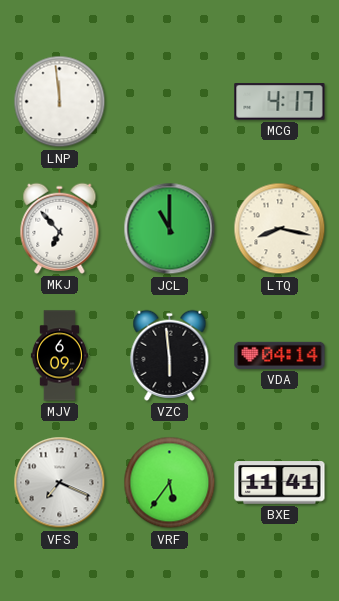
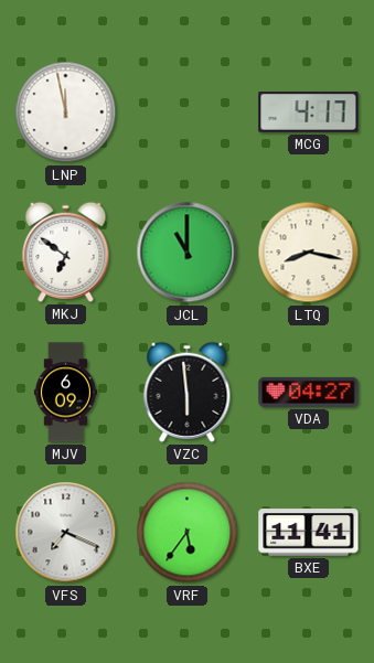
LNP: 11:59 -> 11:58 (66, 113)
MKJ: 6:53 -> 6:51 (66, 252)
VDA: 04:14 -> 04:27 (309, 392)
